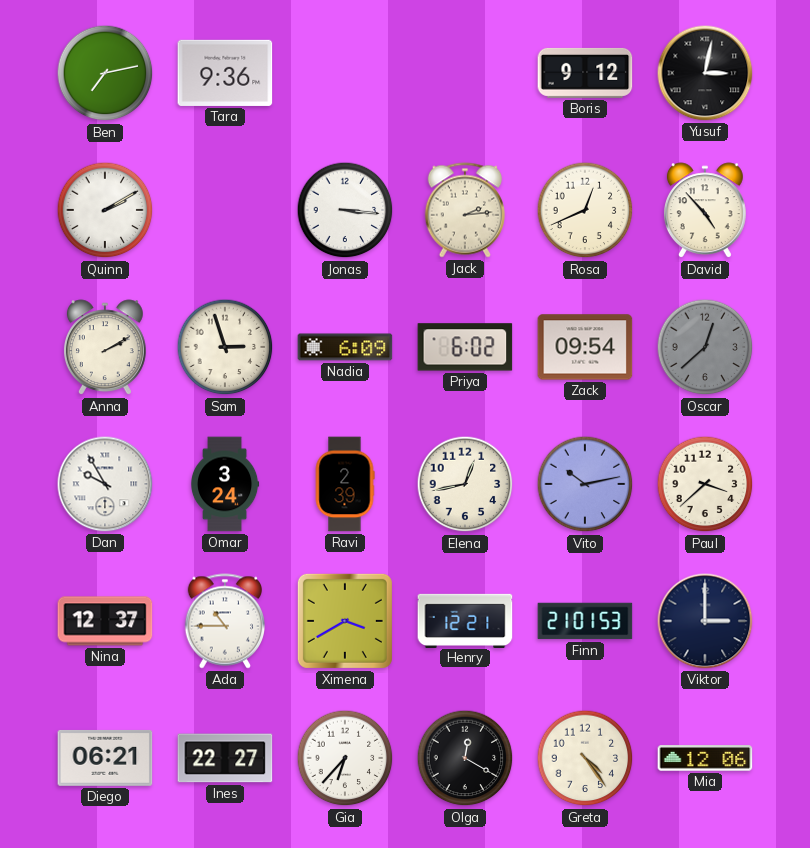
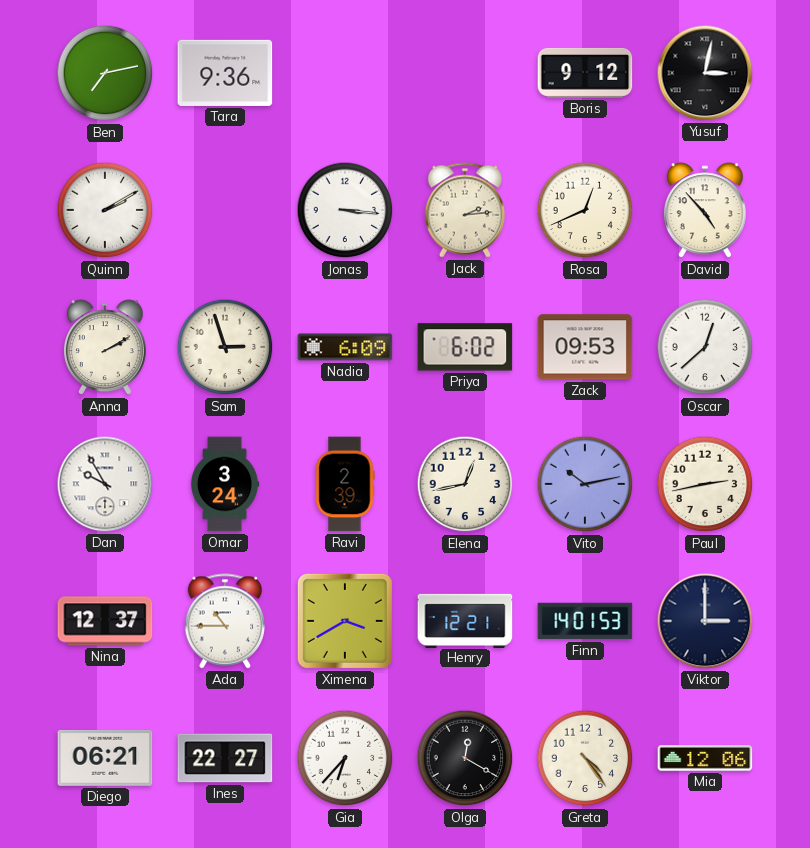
Zack: 09:54 -> 09:53 (585, 347)
Oscar dial: grey -> white (705, 347)
Paul: 3:38 -> 2:43 (705, 484)
Finn: 21:01 -> 14:01 (585, 621)
